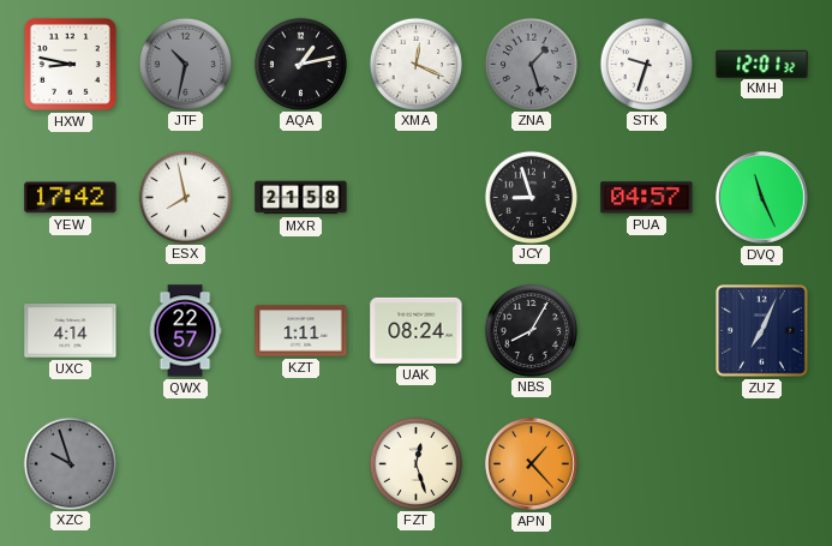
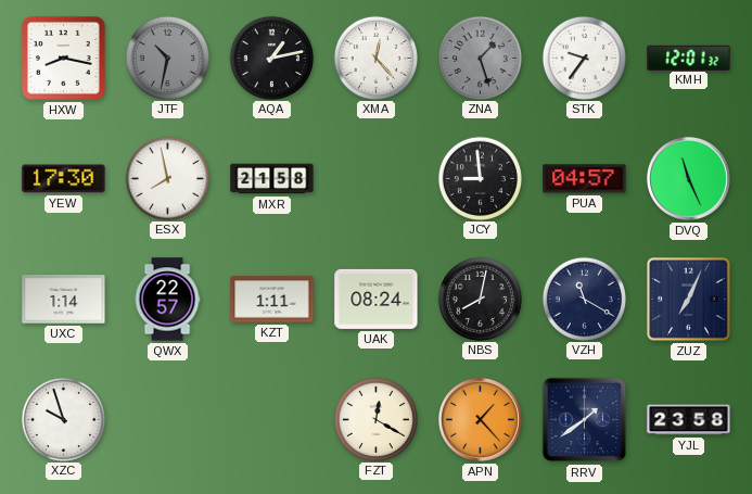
HXW: 8:47 -> 8:17 (63, 58)
XMA: 12:19 -> 12:23 (375, 58)
STK: 9:33 -> 9:36 (584, 58)
YEW: 17:42 -> 17:30 (64, 179)
JCY: 8:57 -> 8:59 (480, 178)
UXC: 4:14 -> 1:14 (64, 300)
NBS: 8:05 -> 8:02 (480, 299)
VZH: none -> 11:20 (584, 299)
XZC dial: grey -> white (63, 419)
FZT: 12:27 -> 12:20 (375, 419)
RRV: none -> 1:39 (585, 420)
YJL: none -> 23:58 (689, 420)
